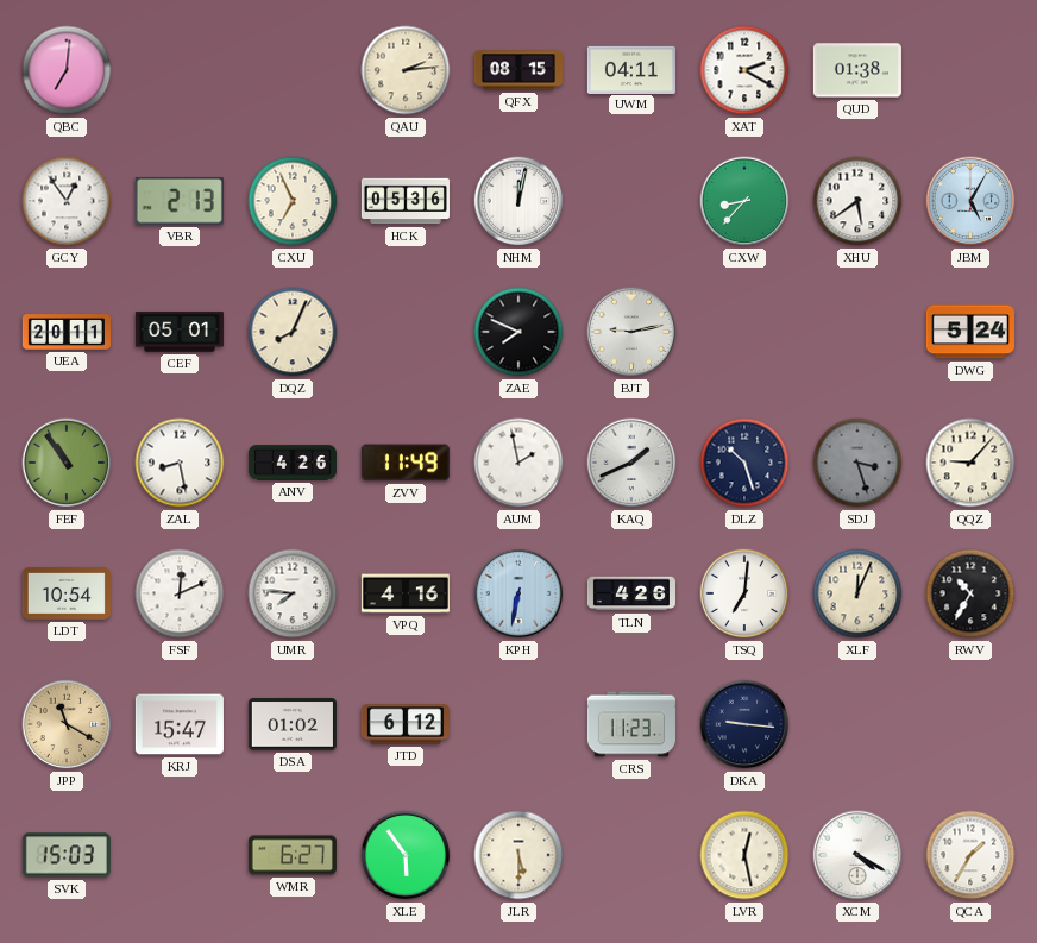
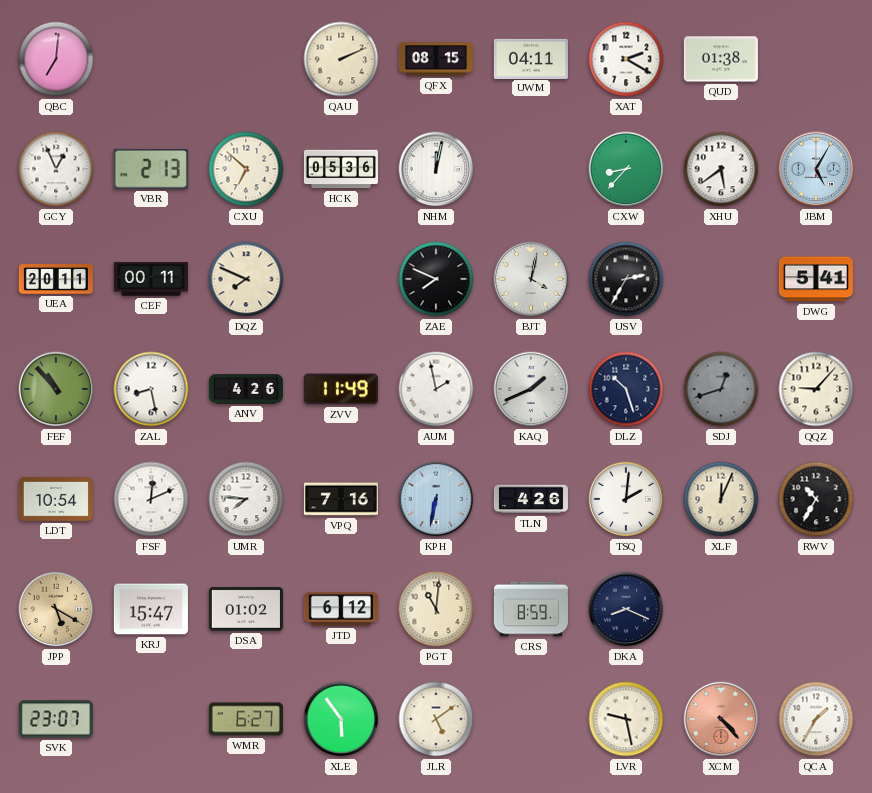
QAU: 2:14 -> 2:11 (341, 59)
GCY: 12:54 -> 12:56 (56, 169)
CXU: 6:56 -> 6:52 (246, 169)
CEF: 05:01 -> 00:11 (151, 279)
DQZ: 8:04 -> 7:49 (246, 279)
BJT: 9:13 -> 4:02 (531, 279)
USV: none -> 2:35 (626, 279)
DWG: 5:24 -> 5:41 (816, 279)
FEF: 10:54 -> 10:53 (56, 389)
SDJ: 3:27 -> 12:42 (721, 389)
VPQ: 4:16 -> 7:16 (341, 499)
TSQ: 7:01 -> 2:01 (626, 499)
JPP: 11:20 -> 5:20 (56, 609)
PGT: none -> 11:01 (436, 609)
CRS: 11:23 -> 8:59 (531, 609)
DKA: 9:16 -> 8:19 (626, 609)
SVK: 15:03 -> 23:07 (56, 719)
JLR: 5:30 -> 5:09 (436, 719)
LVR: 12:28 -> 9:28 (626, 719)
XCM: 4:20 -> 4:23 (721, 719)
XCM dial: white -> salmon (721, 719)
